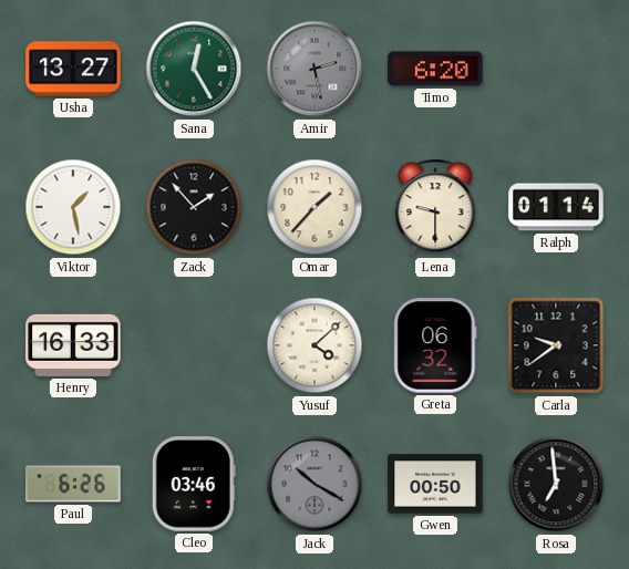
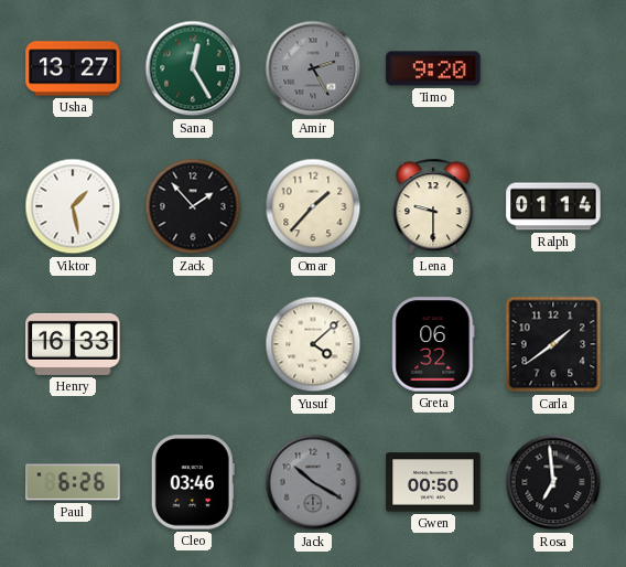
Amir: 2:28 -> 2:25 (313, 68)
Timo: 6:20 -> 9:20 (433, 68)
Carla: 9:39 -> 1:39 (553, 344)
